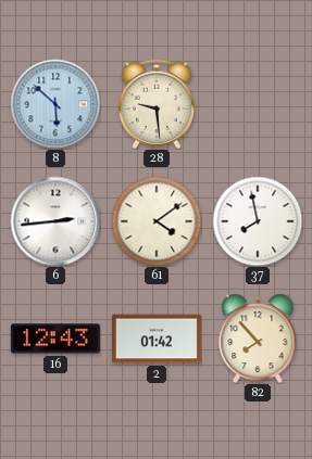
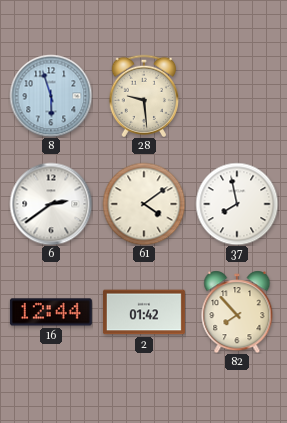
8: 5:52 -> 5:57 (51, 96)
6: 2:44 -> 2:39 (51, 204)
16: 12:43 -> 12:44 (51, 312)
